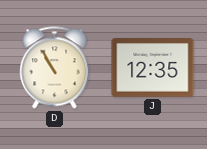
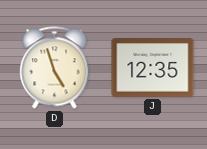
D: 10:55 -> 4:57 (55, 68)
